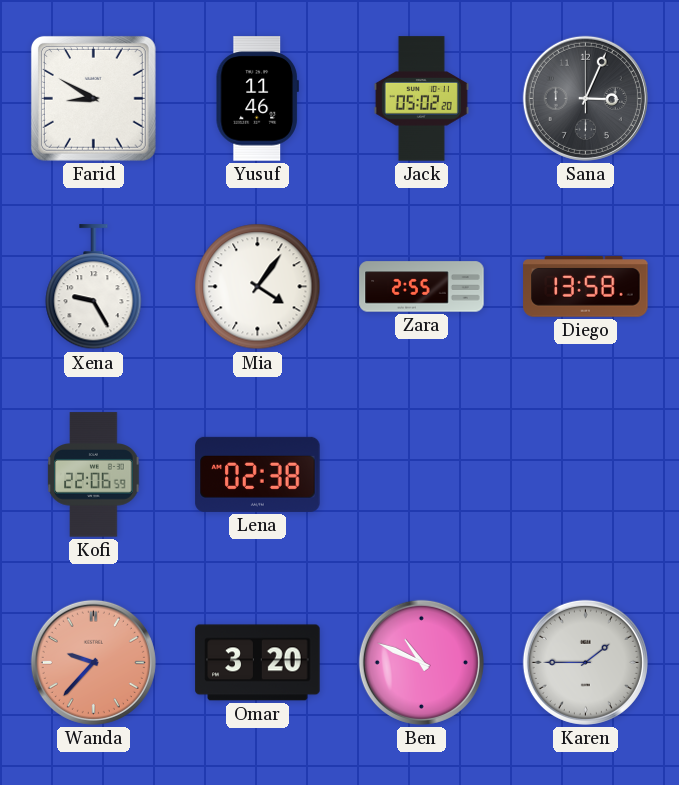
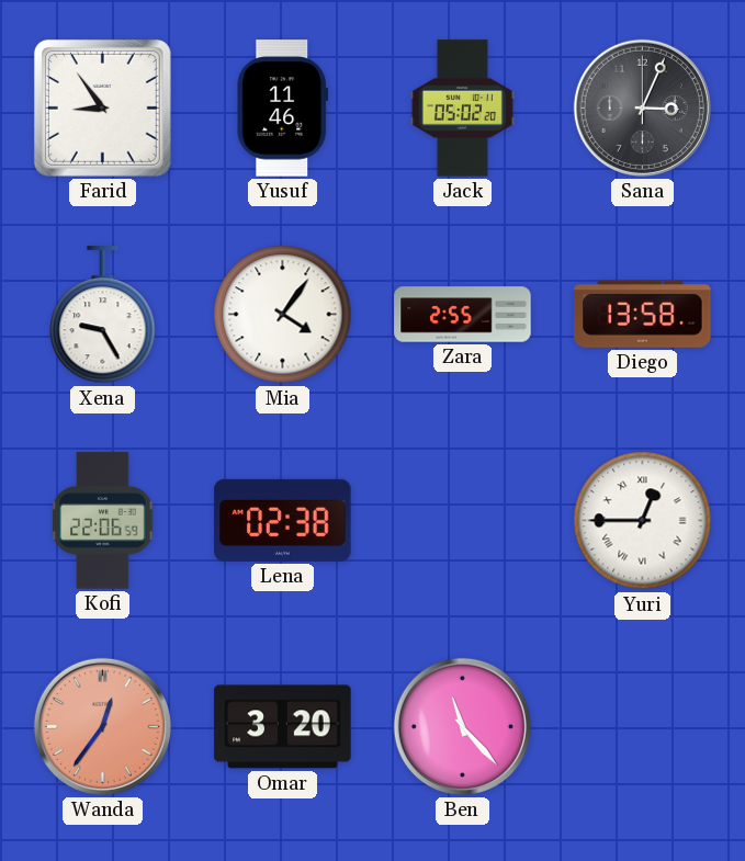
Farid: 8:50 -> 8:54 (102, 107)
Yuri: none -> 12:45 (643, 521)
Wanda: 9:37 -> 12:36 (102, 726)
Ben: 10:49 -> 11:23 (462, 726)
Karen: 1:45 -> none (585, 662)
